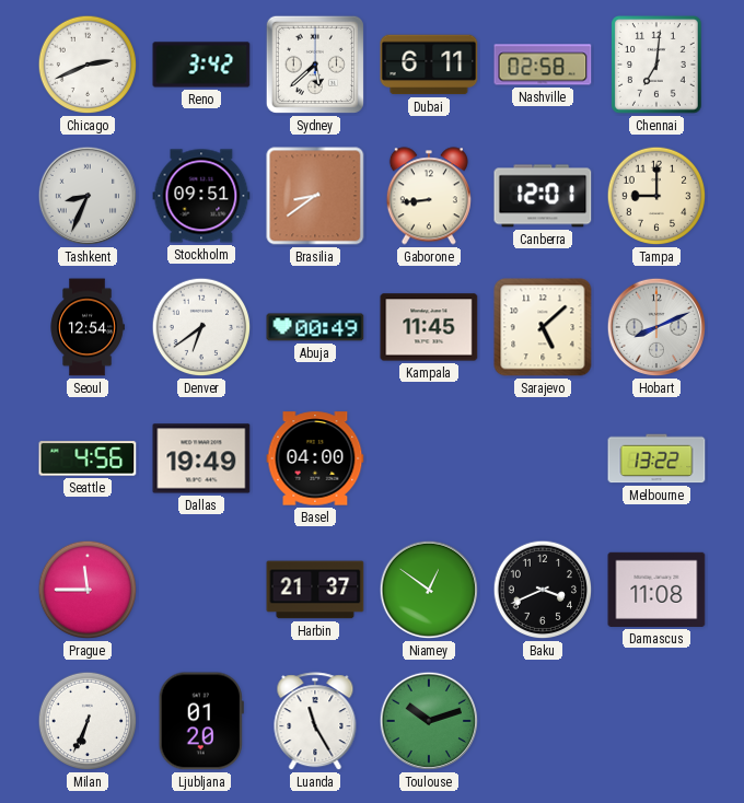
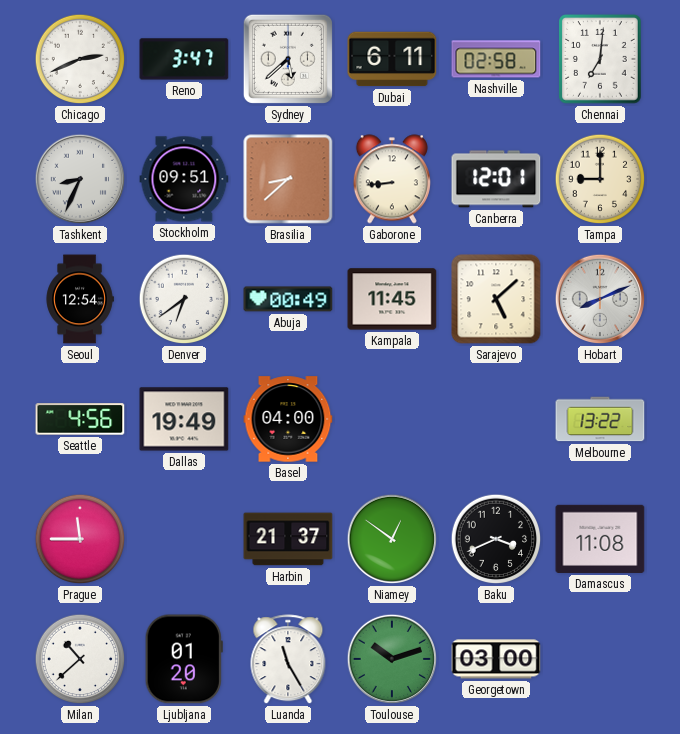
Reno: 3:42 -> 3:47 (184, 59)
Brasilia: 8:39 -> 8:38 (288, 179)
Milan: 6:34 -> 10:38 (80, 659)
Georgetown: none -> 03:00 (496, 659)
